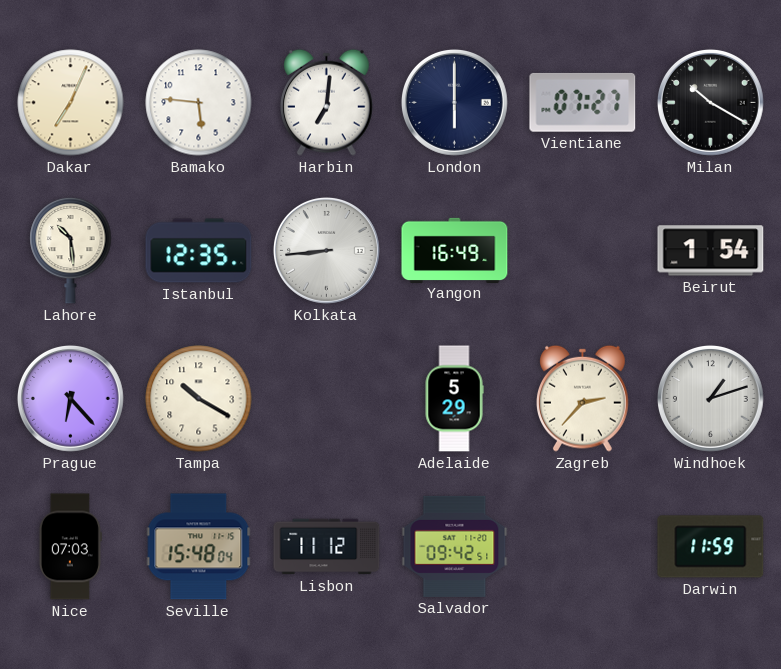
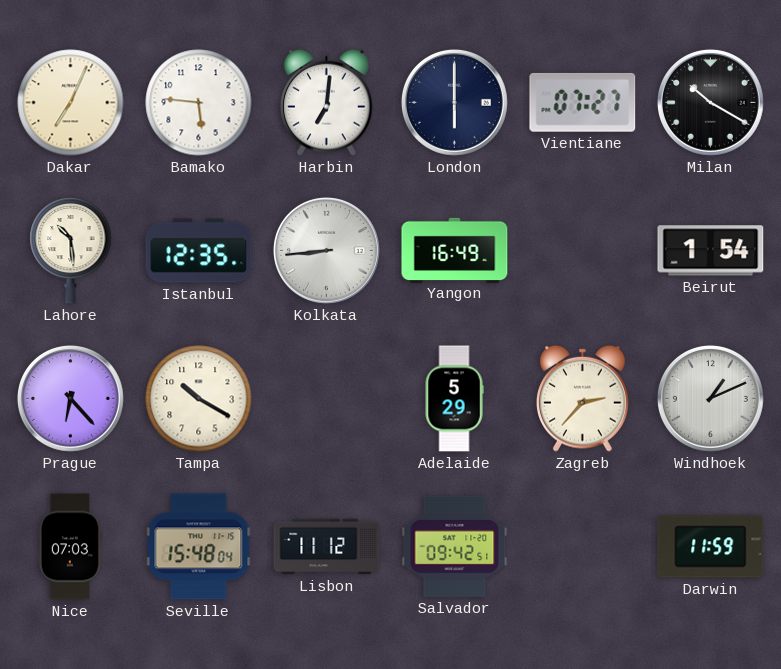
Windhoek: 1:12 -> 1:11 (711, 399)
